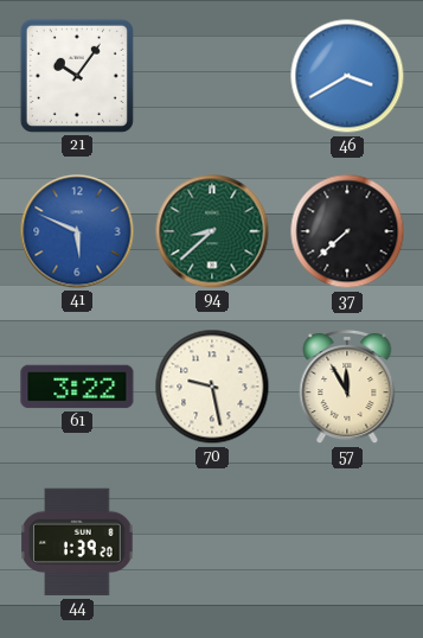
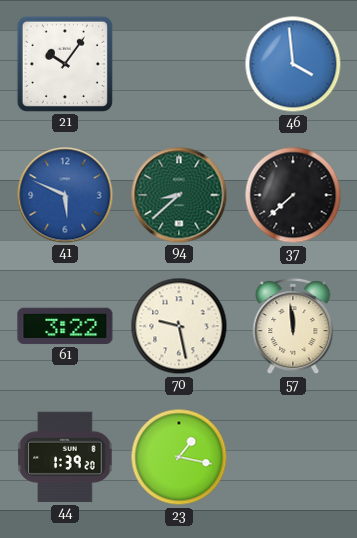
46: 3:40 -> 3:59 (293, 64)
57: 11:55 -> 11:59 (293, 326)
23: none -> 1:17 (179, 457)
